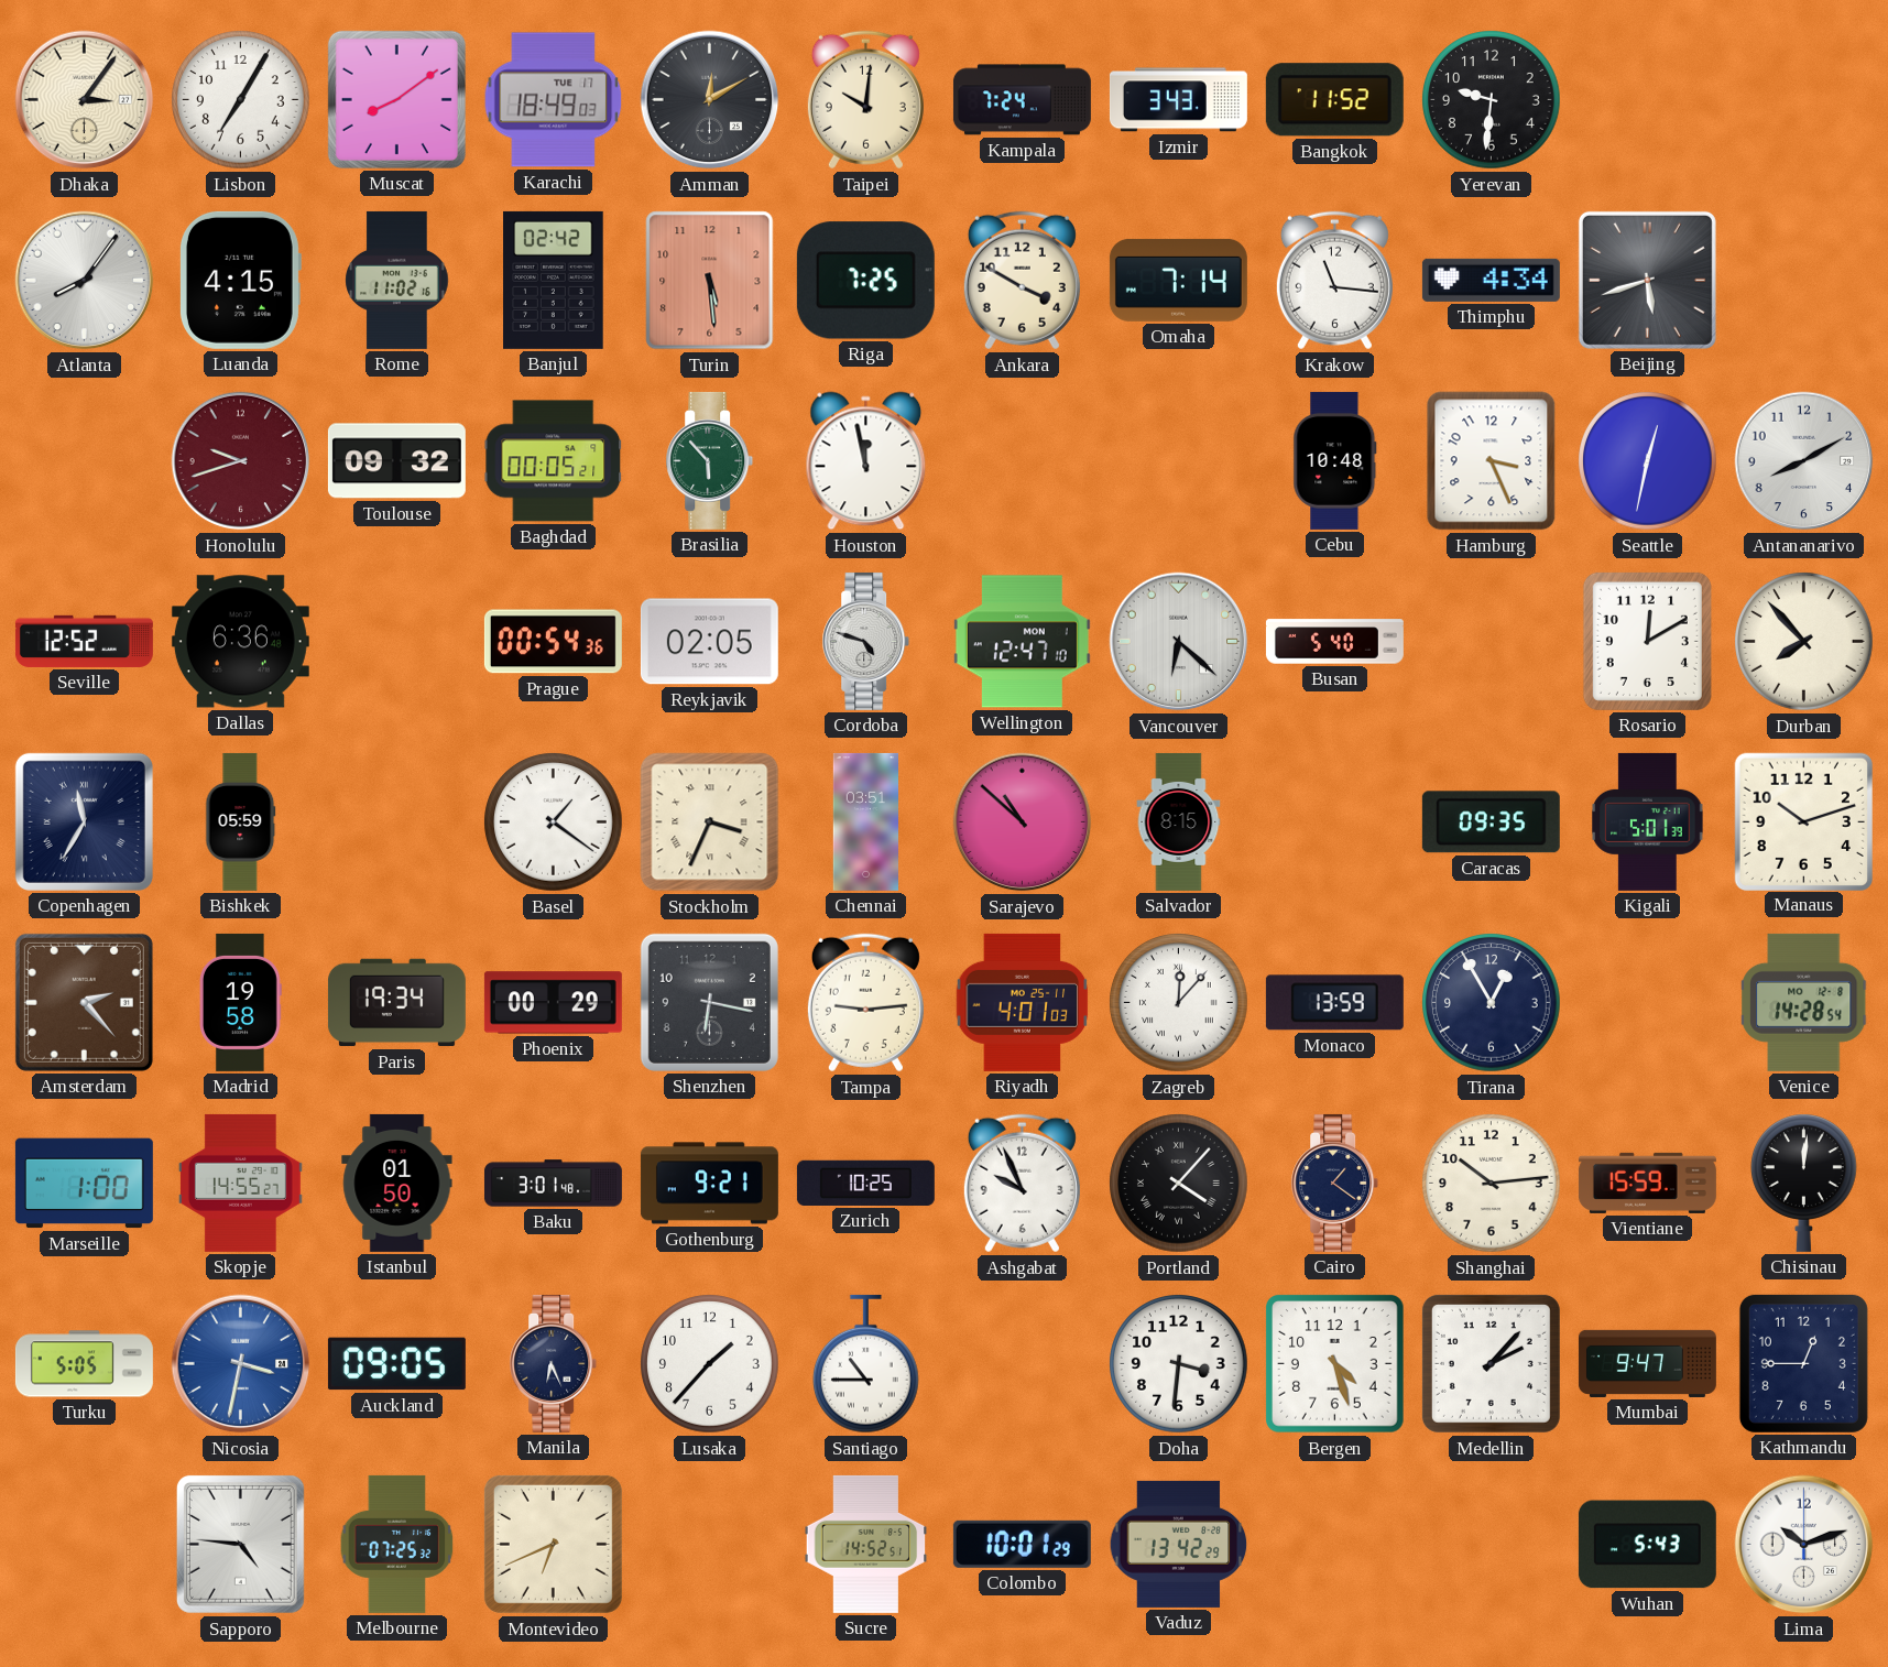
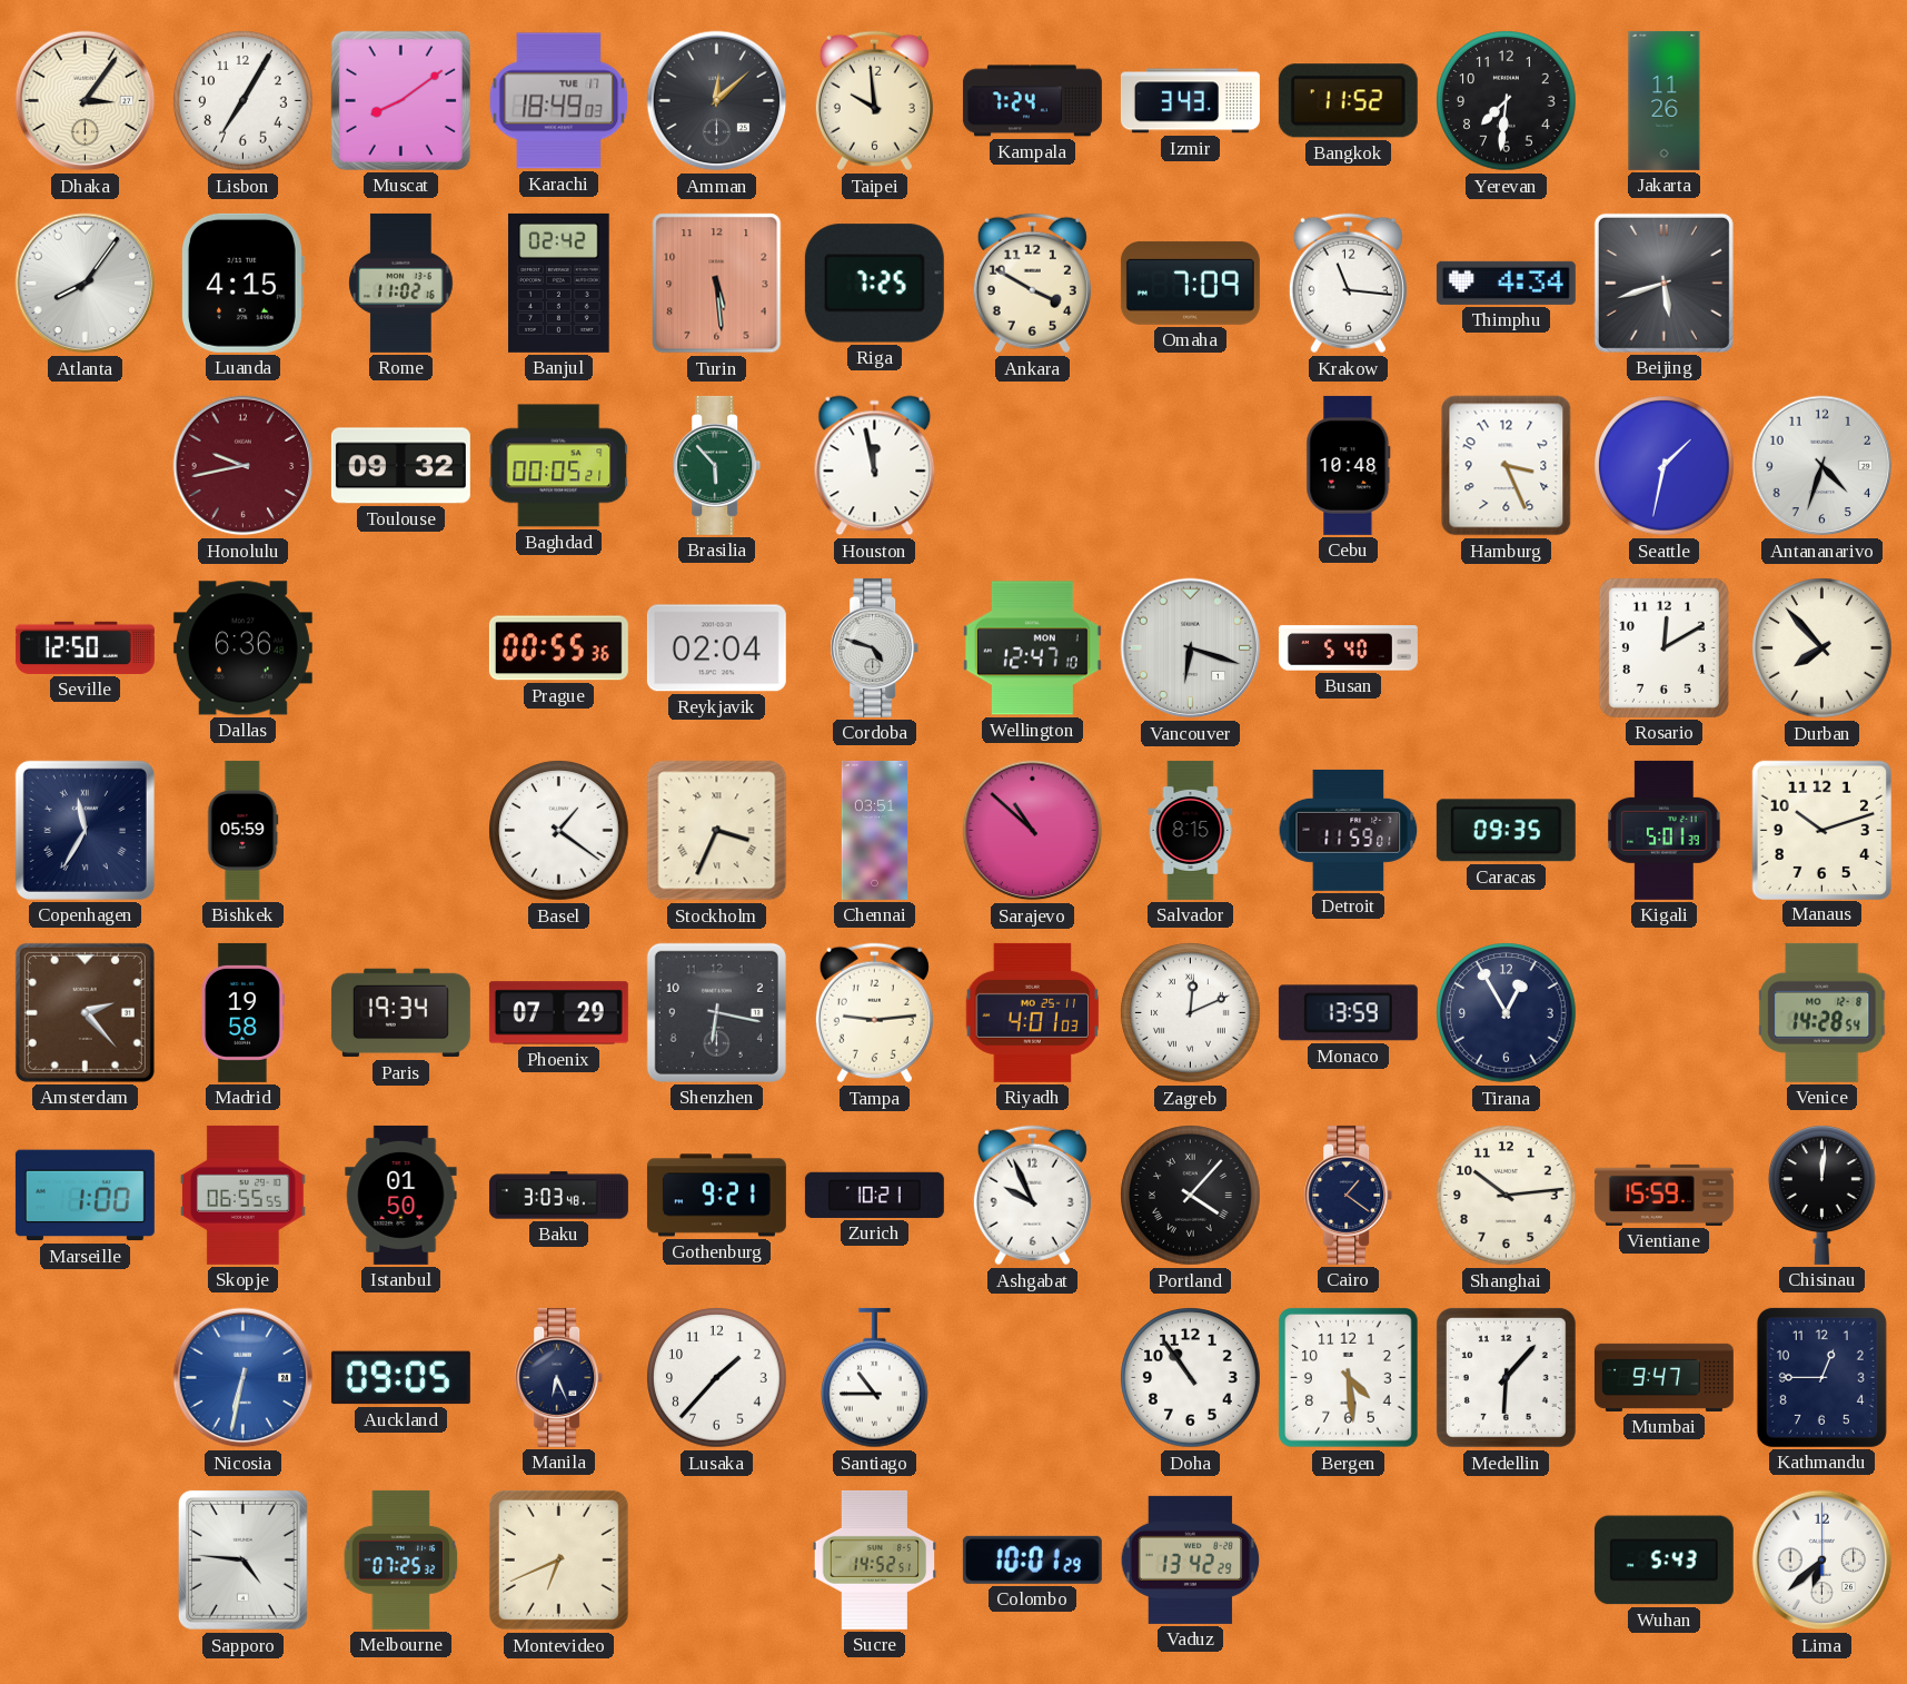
Amman: 12:10 -> 12:08 (717, 101)
Taipei: 10:01 -> 9:59 (874, 101)
Yerevan: 9:31 -> 7:31 (1507, 101)
Jakarta: none -> 11:26 (1665, 100)
Omaha: 7:14 -> 7:09 (1190, 283)
Honolulu: 9:42 -> 9:43 (244, 466)
Seattle: 12:32 -> 1:32 (1665, 466)
Antananarivo: 8:10 -> 4:33 (1822, 466)
Seville: 12:52 -> 12:50 (85, 647)
Prague: 00:54 -> 00:55 (558, 648)
Reykjavik: 02:05 -> 02:04 (716, 648)
Vancouver: 6:22 -> 6:18 (1191, 648)
Detroit: none -> 11:59 (1349, 830)
Phoenix: 00:29 -> 07:29 (558, 1013)
Zagreb: 12:07 -> 12:11 (1191, 1013)
Skopje: 14:55 -> 06:55 (242, 1195)
Baku: 3:01 -> 3:03 (558, 1196)
Zurich: 10:25 -> 10:21 (874, 1195)
Turku: 5:05 -> none (84, 1364)
Nicosia: 3:32 -> 6:32 (244, 1378)
Doha: 3:31 -> 10:54 (1191, 1378)
Bergen: 4:27 -> 4:29 (1349, 1378)
Medellin: 2:07 -> 6:07 (1506, 1377)
Lima: 10:12 -> 6:38 (1822, 1561)
